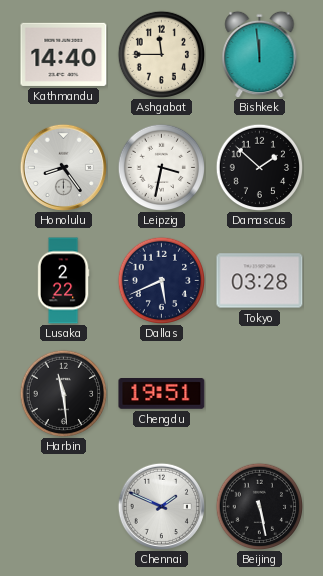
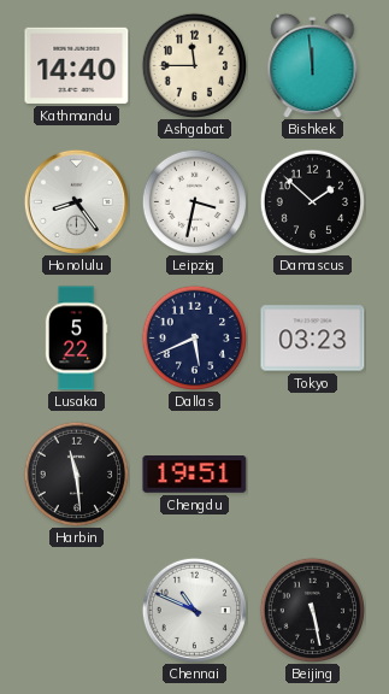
Lusaka: 2:22 -> 5:22 (76, 339)
Tokyo: 03:28 -> 03:23 (313, 339)
Chennai: 1:49 -> 10:49 (194, 610)
